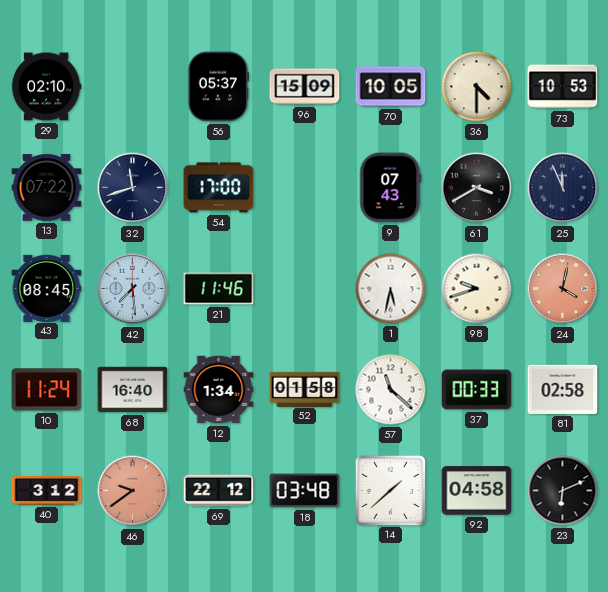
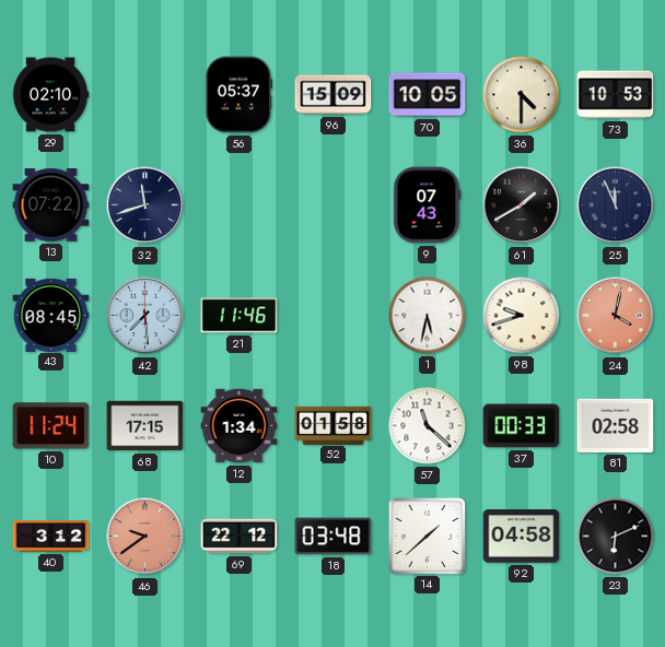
54: 17:00 -> none (219, 188)
61: 3:40 -> 1:40 (522, 205)
68: 16:40 -> 17:15 (145, 426)
